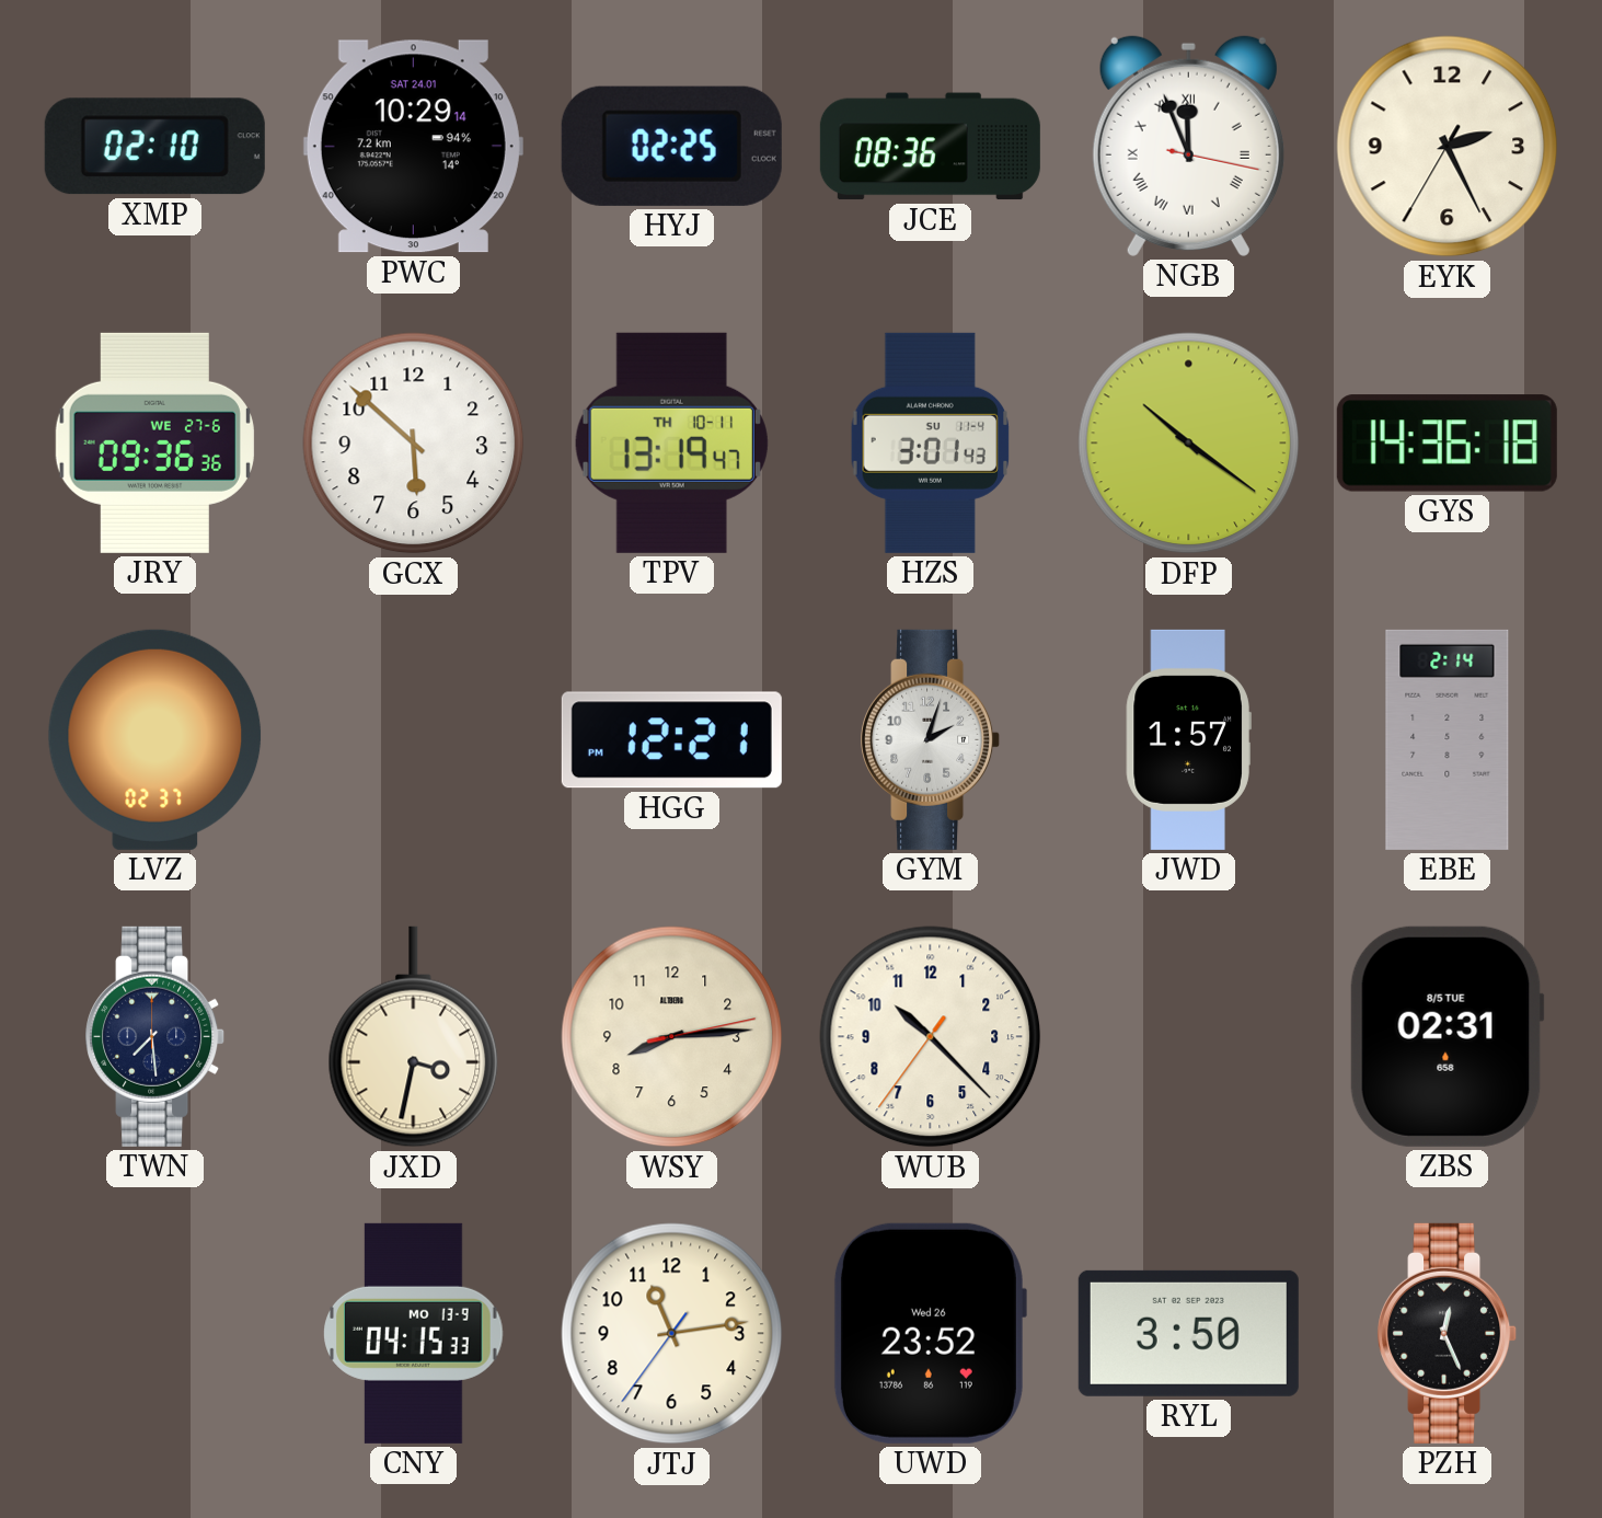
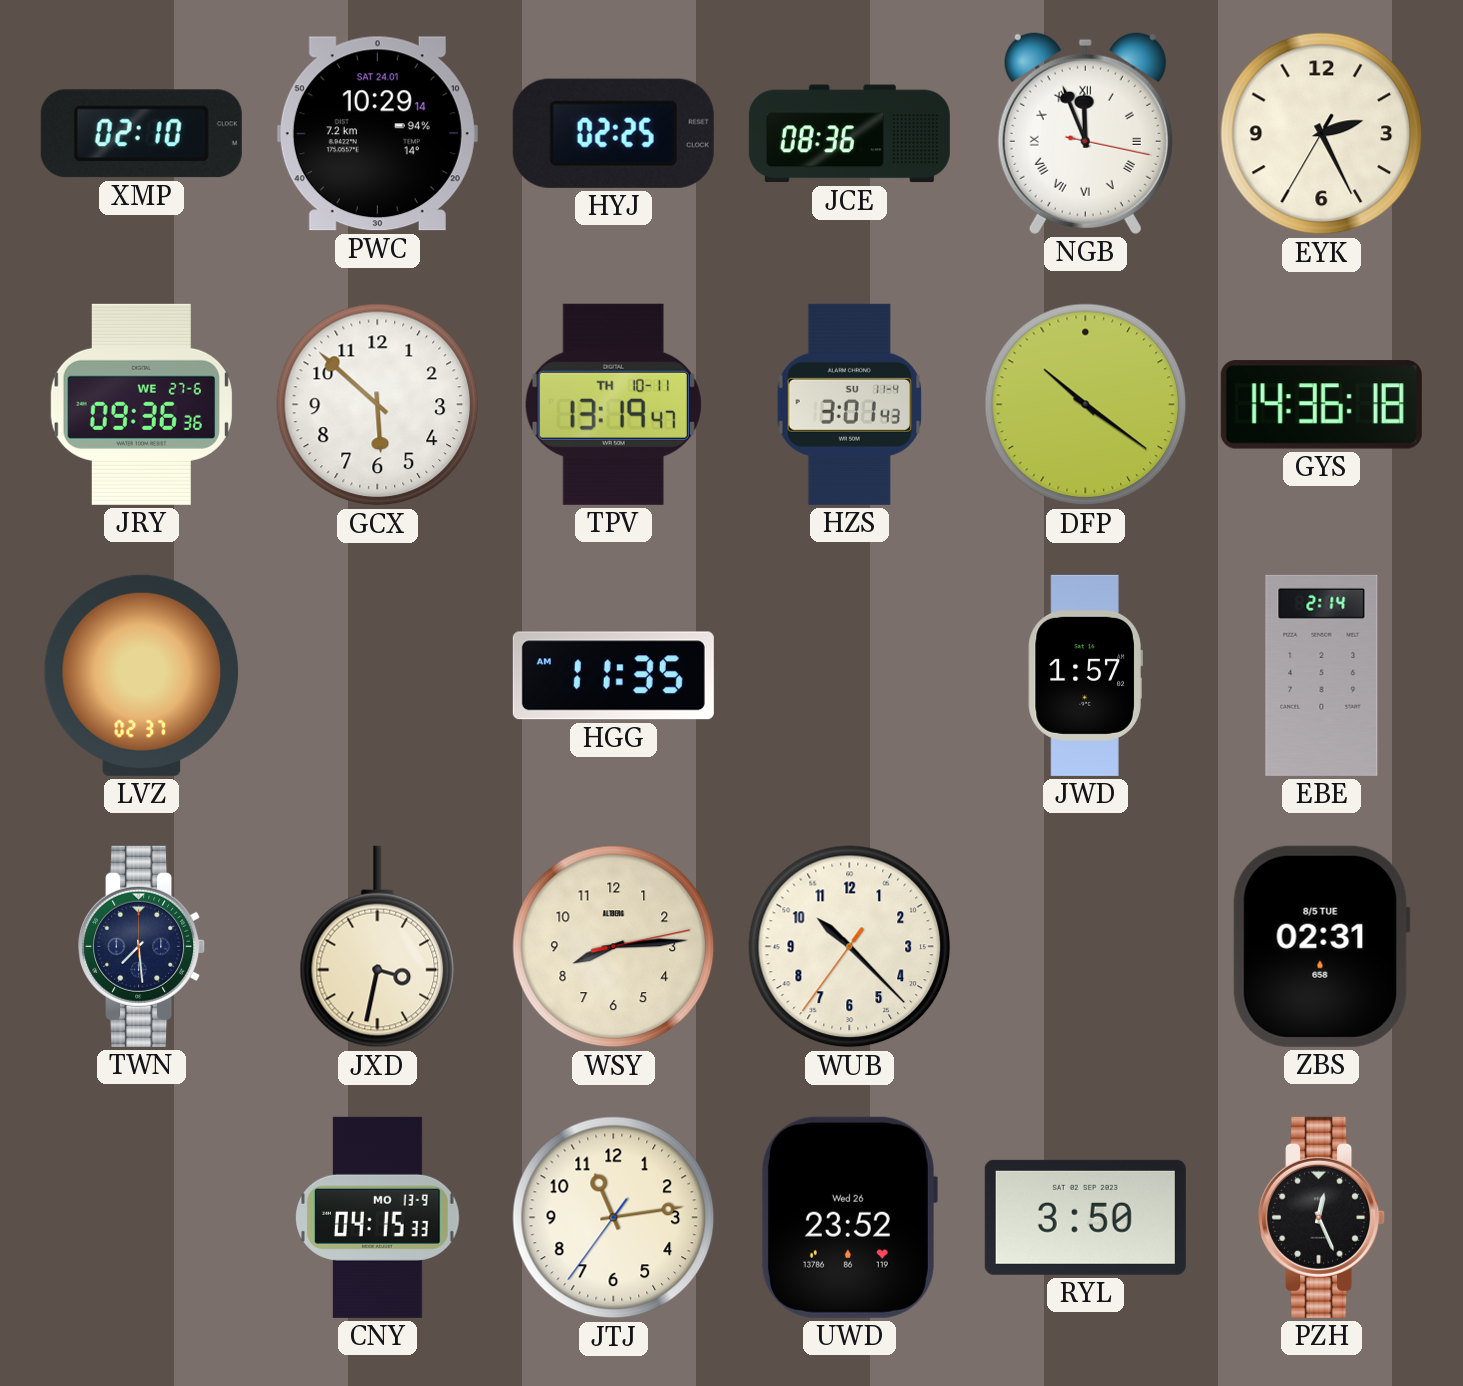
HGG: 12:21 -> 11:35 (613, 676)
GYM: 2:03 -> none (931, 739)
